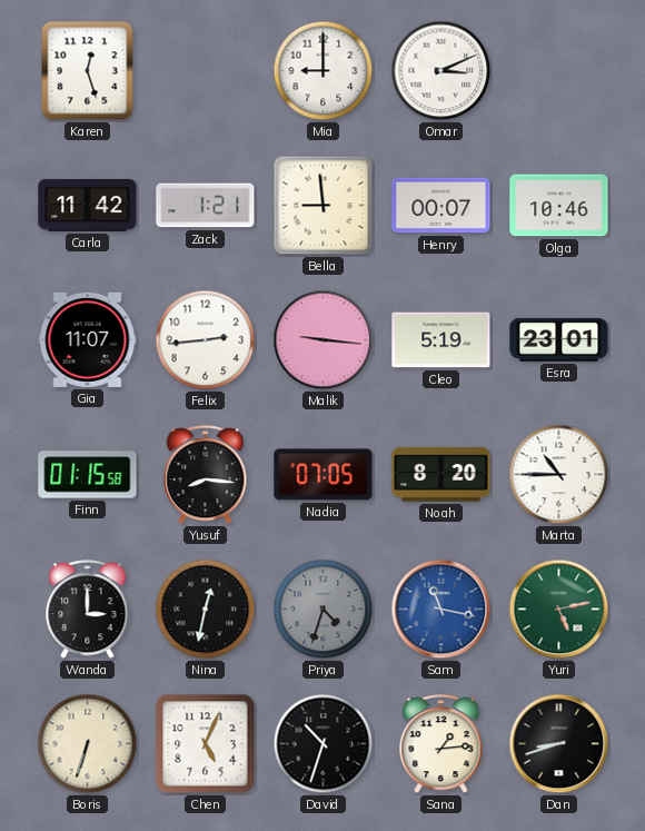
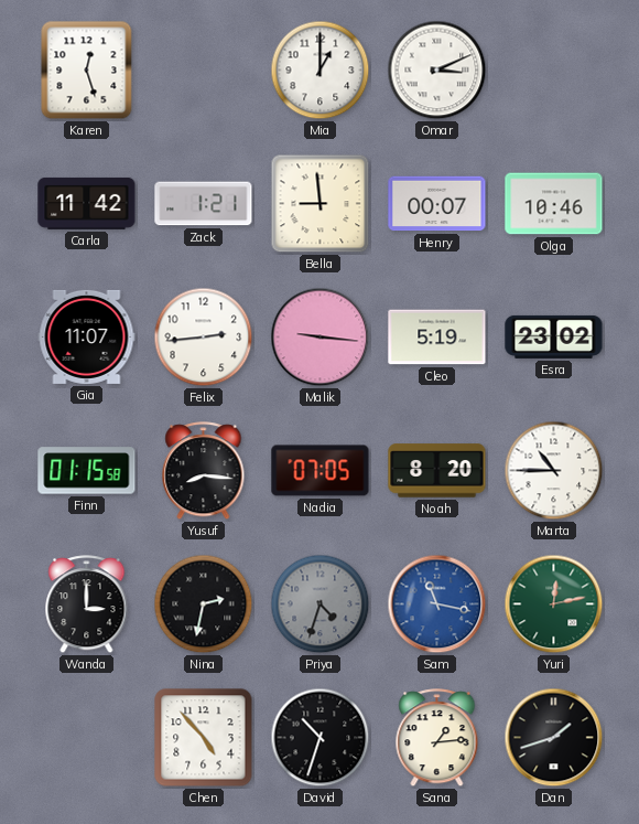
Mia: 9:00 -> 1:00 (321, 71)
Esra: 23:01 -> 23:02 (554, 336)
Nina: 12:32 -> 2:32 (204, 604)
Yuri: 5:13 -> 12:13 (554, 604)
Boris: 6:33 -> none (88, 744)
Chen: 5:04 -> 4:53 (204, 738)
Dan: 8:42 -> 1:42 (554, 738)
